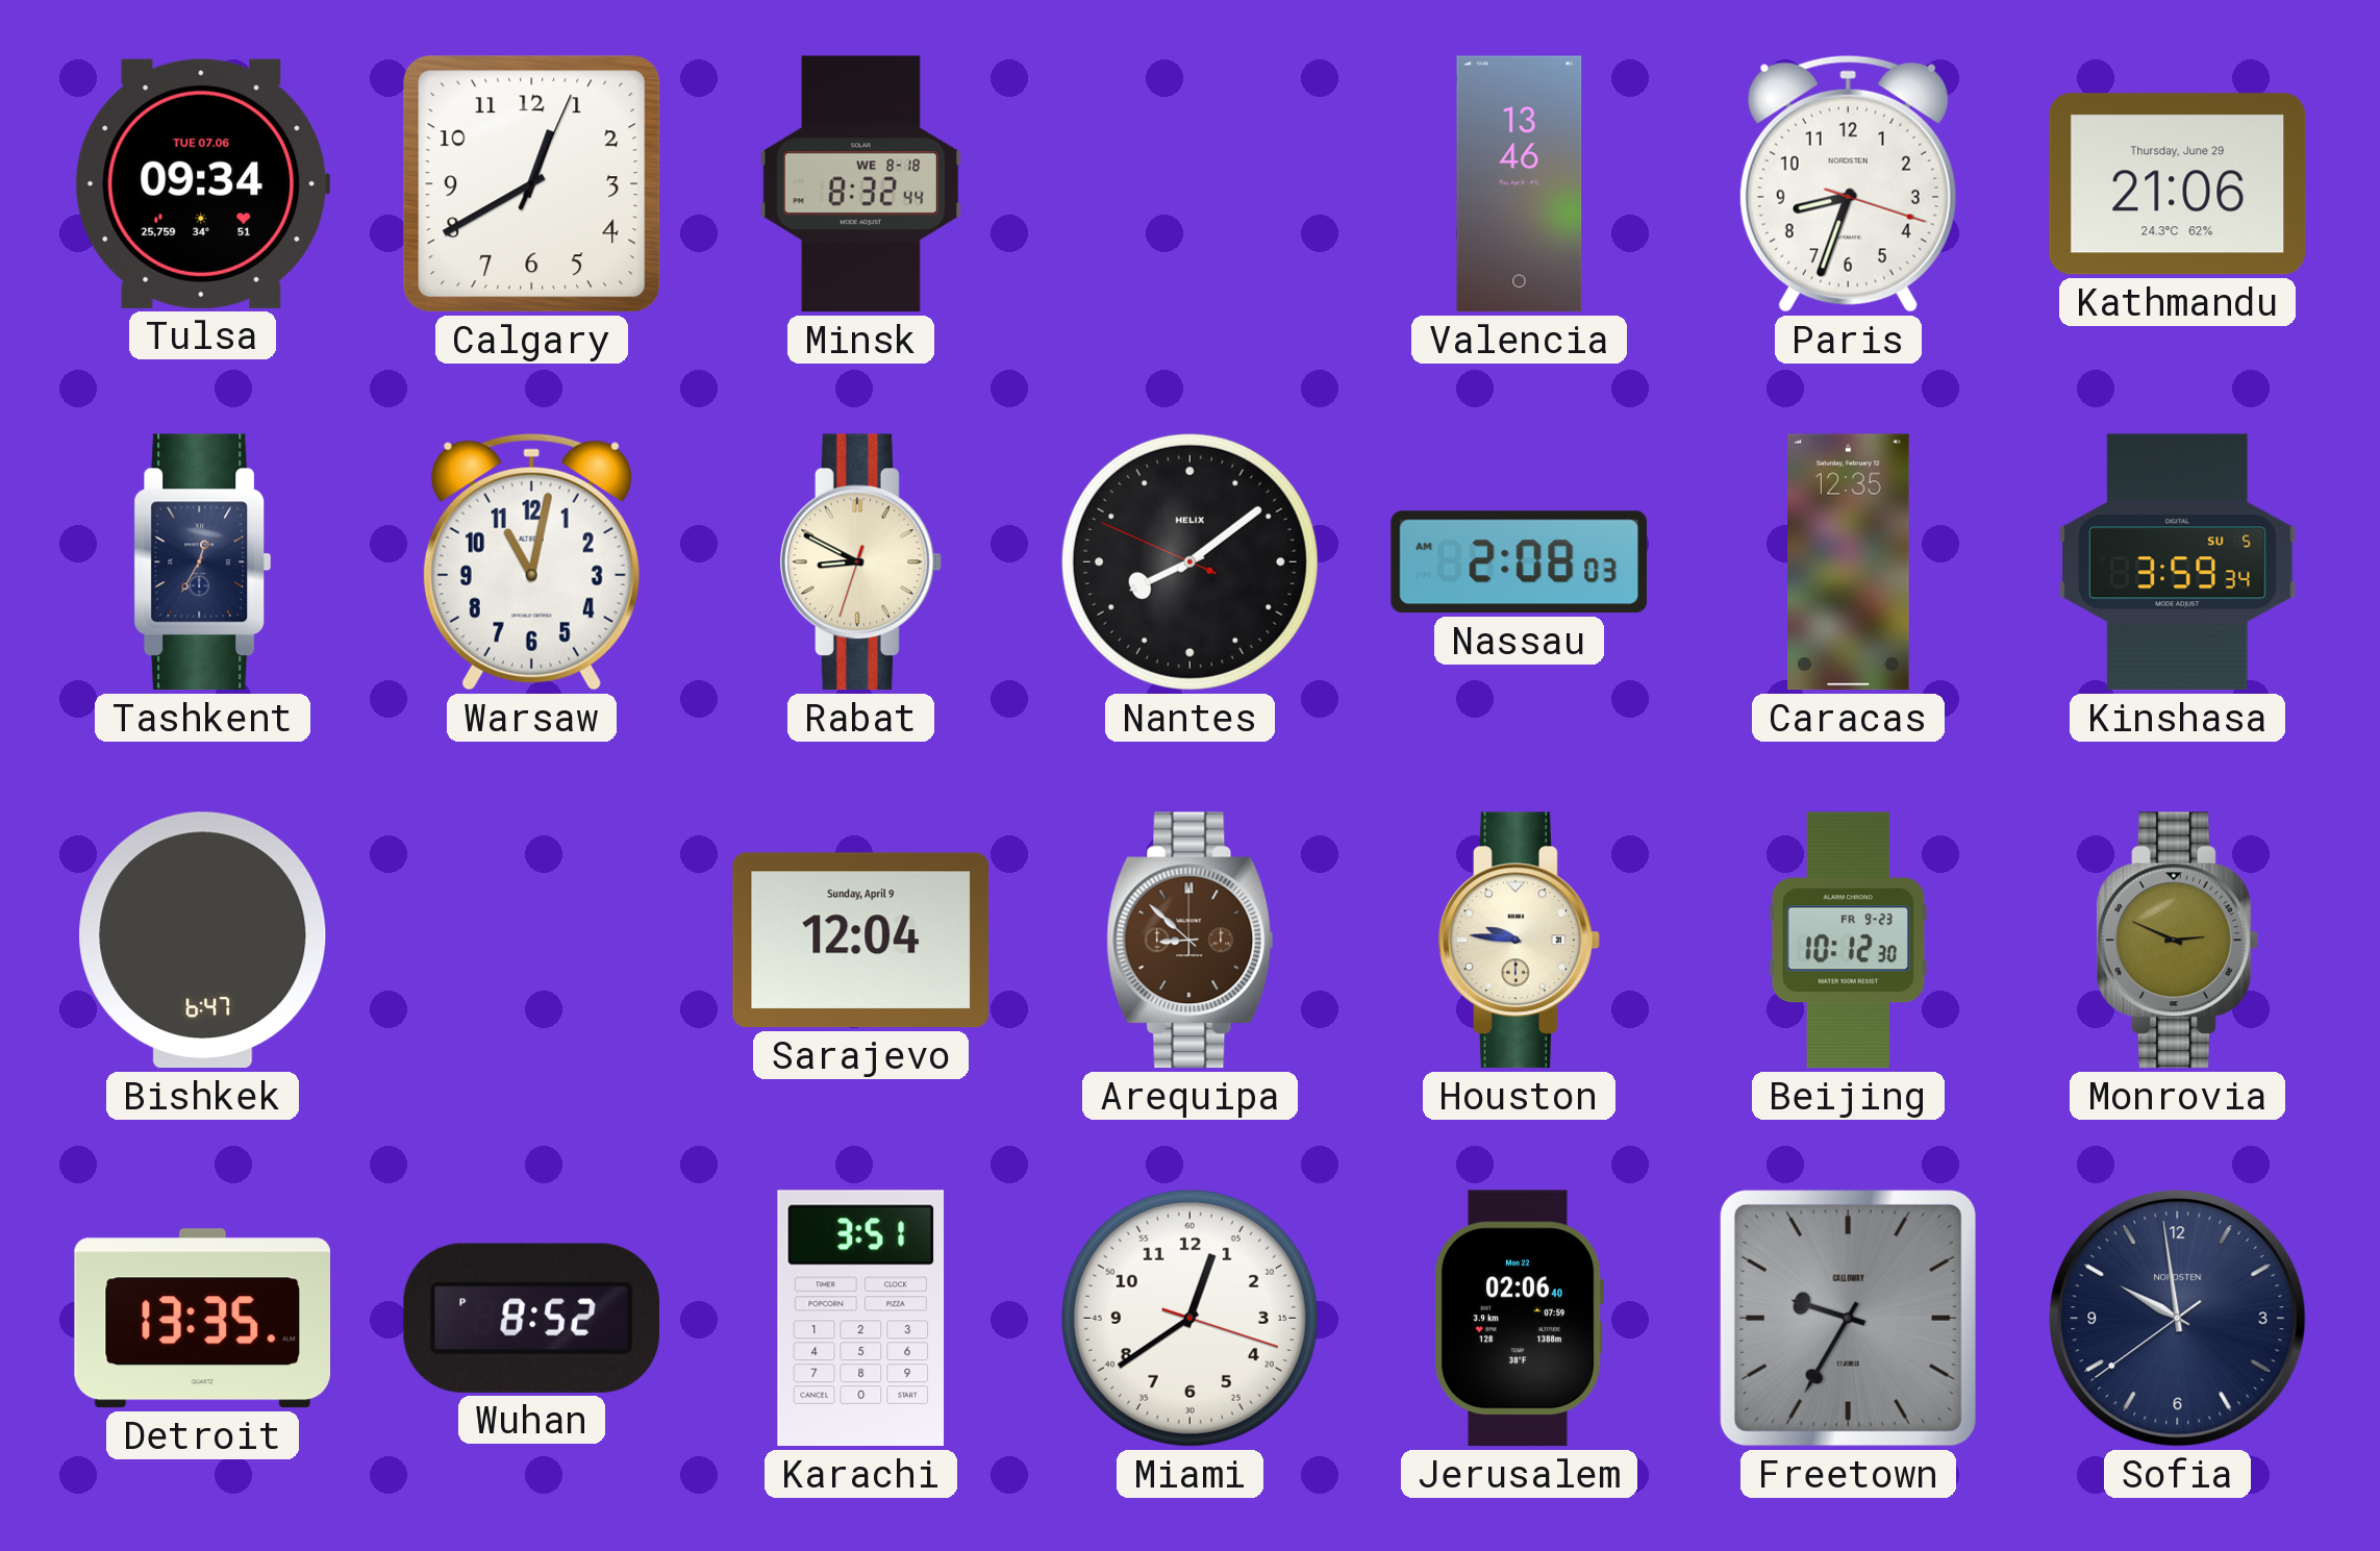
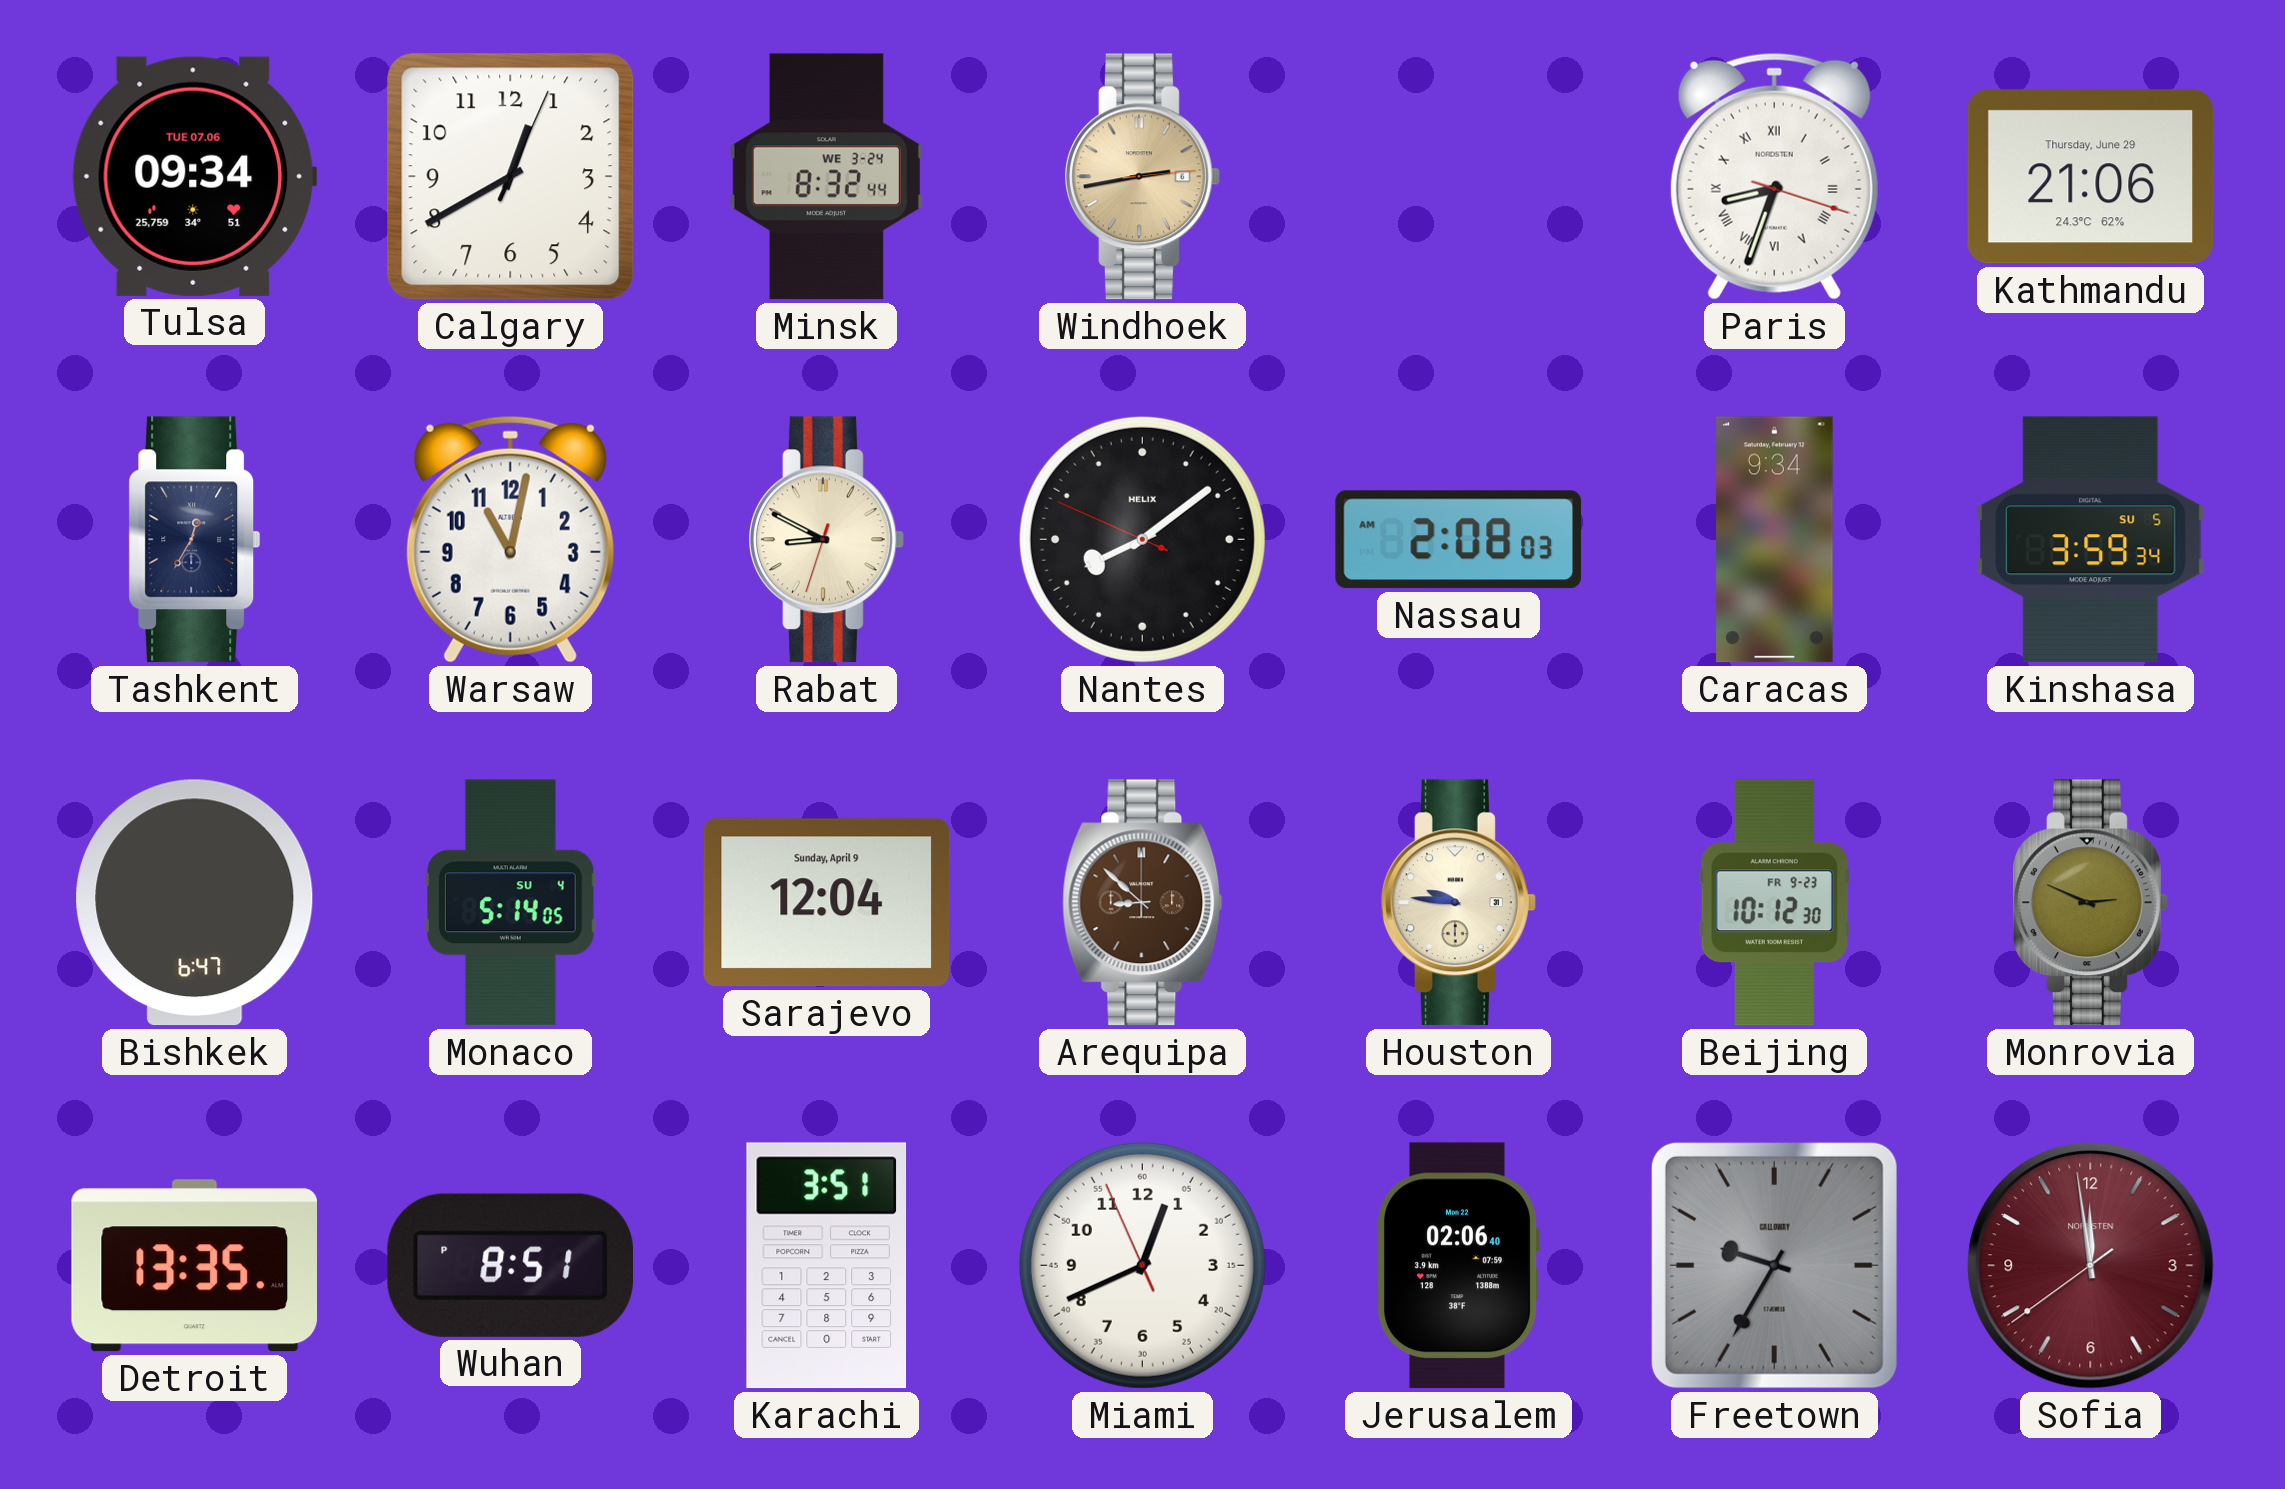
Minsk date: WE 8-18 -> WE 3-24 (826, 177)
Windhoek: none -> 2:43 (1143, 177)
Valencia: 13:46 -> none (1520, 184)
Paris numerals: Arabic -> Roman (1774, 176)
Caracas: 12:35 -> 9:34 (1775, 540)
Monaco: none -> 5:14 (511, 903)
Wuhan: 8:52 -> 8:51 (510, 1265)
Miami: 12:39 -> 12:40 (1142, 1265)
Sofia: 9:58 -> 11:58 (2091, 1266)
Sofia dial: navy -> burgundy (2091, 1266)
